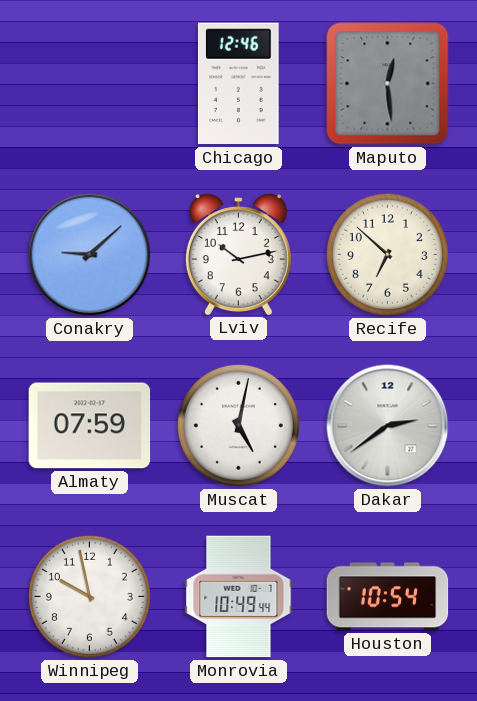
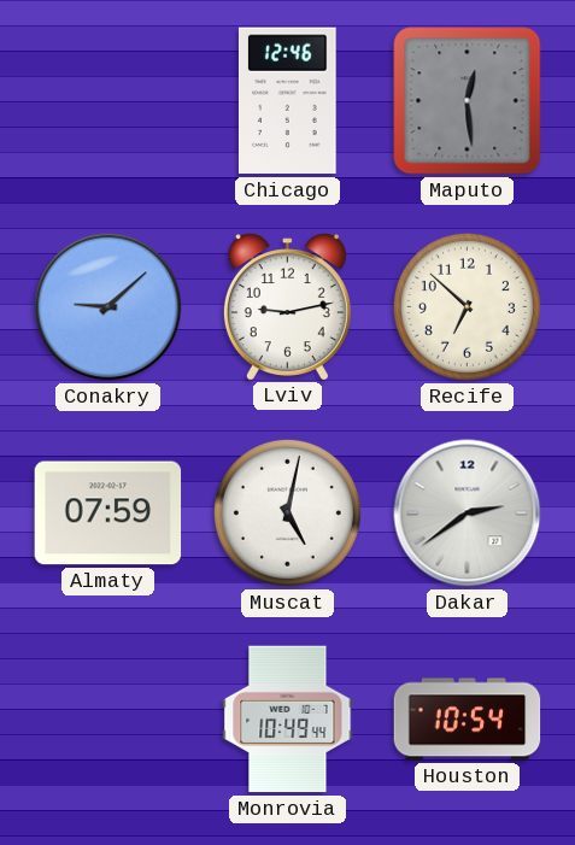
Lviv: 10:13 -> 9:13 (287, 306)
Winnipeg: 9:58 -> none (89, 596)
